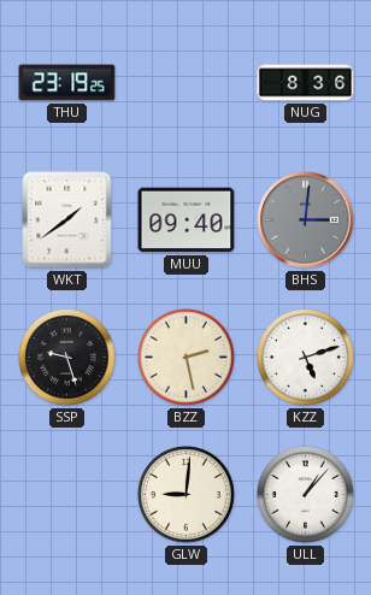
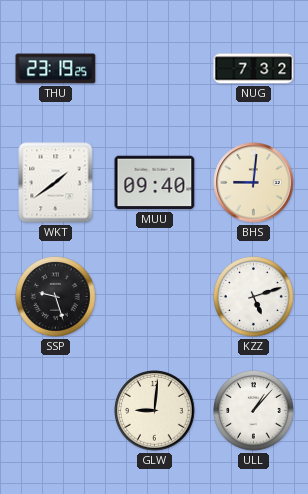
NUG: 8:36 -> 7:32 (254, 69)
BHS: 3:01 -> 9:01 (254, 183)
BHS dial: grey -> cream (254, 183)
BZZ: 2:28 -> none (187, 358)
